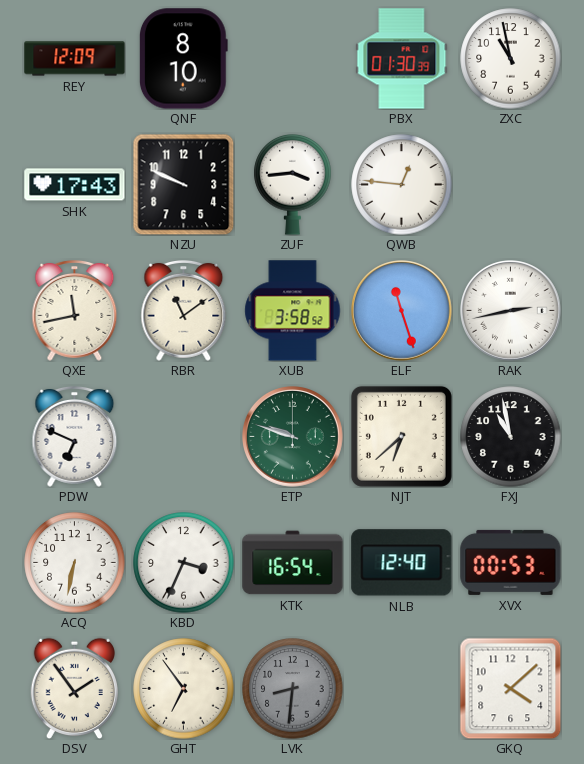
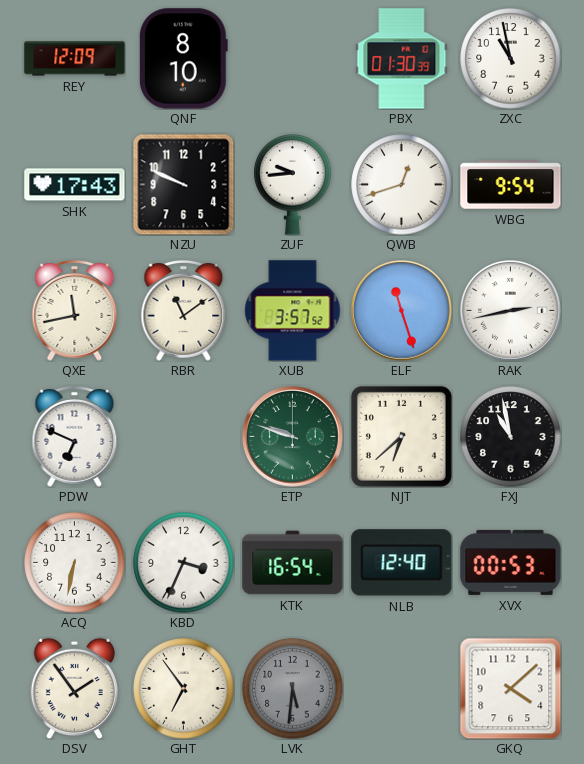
ZUF: 3:44 -> 9:44 (293, 185)
QWB: 12:46 -> 12:42 (402, 185)
WBG: none -> 9:54 (511, 185)
XUB: 3:58 -> 3:57 (293, 311)
LVK: 8:31 -> 5:31 (293, 689)
